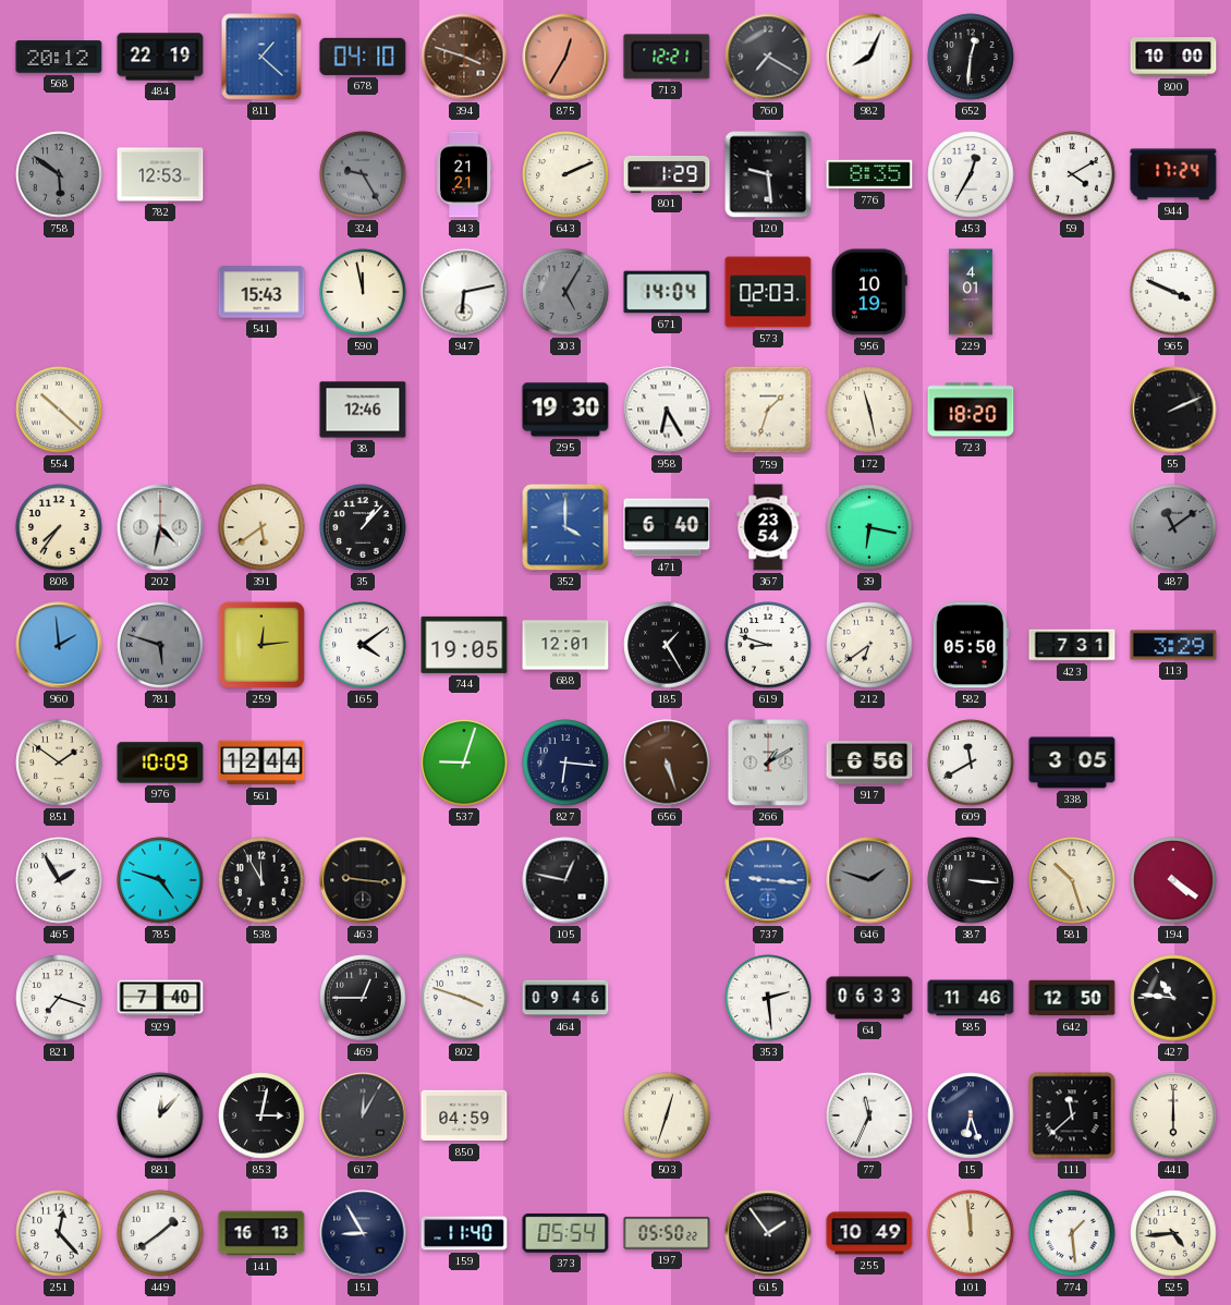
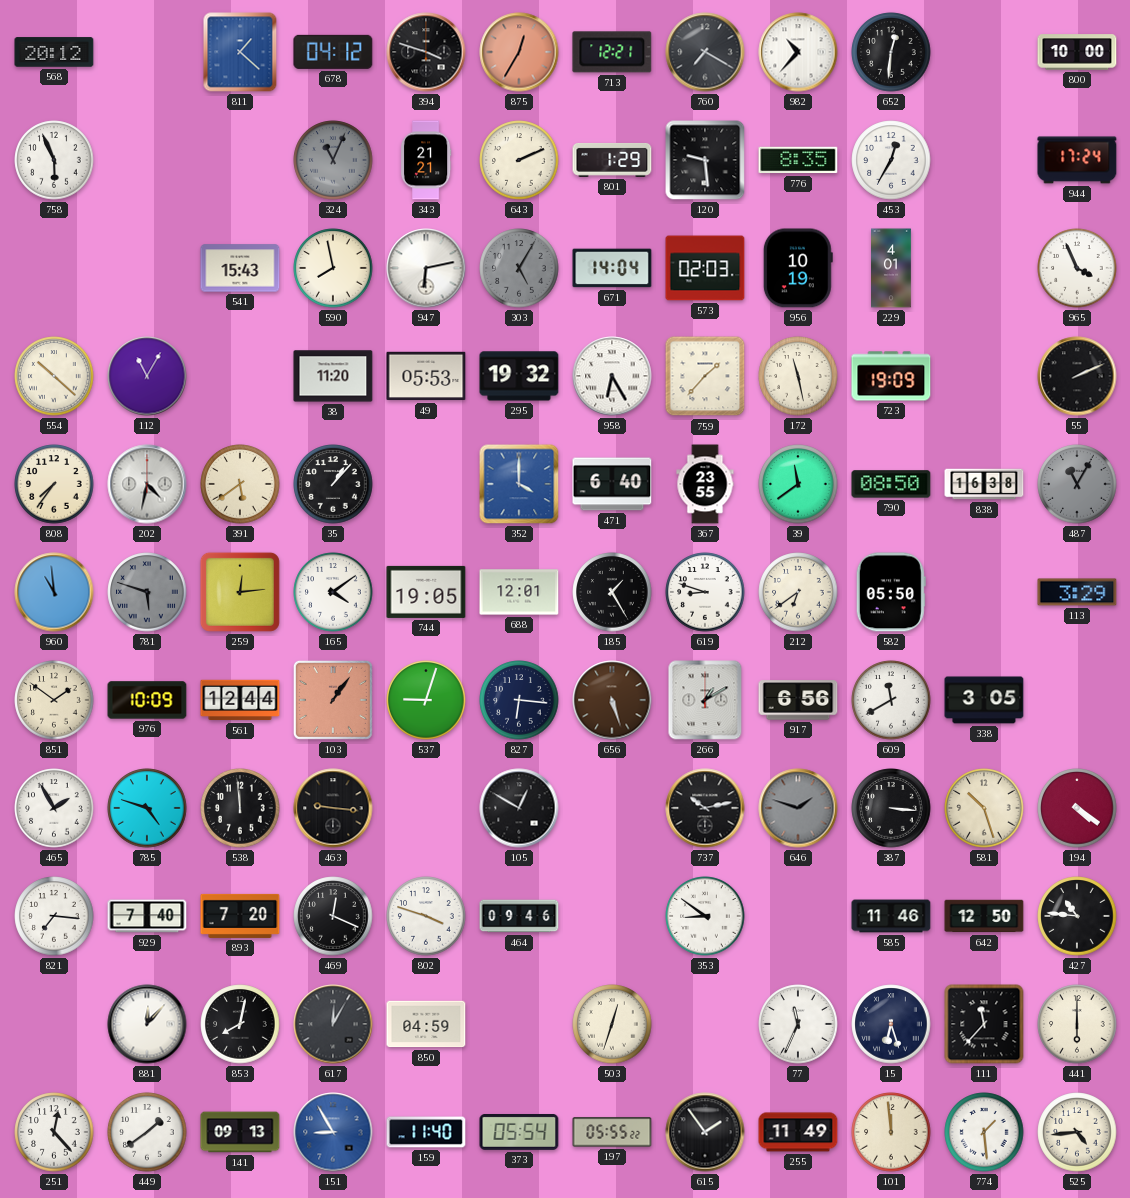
484: 22:19 -> none (160, 57)
678: 04:10 -> 04:12 (333, 52)
394 dial: brown -> black (426, 52)
982: 8:04 -> 10:37 (798, 52)
758: 5:51 -> 5:56 (54, 160)
758 dial: grey -> white (54, 160)
782: 12:53 -> none (160, 174)
324: 9:25 -> 11:04 (333, 160)
59: 4:10 -> none (1072, 174)
590: 11:58 -> 7:58 (333, 268)
965: 3:49 -> 3:56 (1077, 268)
112: none -> 11:05 (147, 376)
38: 12:46 -> 11:20 (333, 376)
49: none -> 05:53 (426, 376)
295: 19:30 -> 19:32 (519, 376)
759: 1:33 -> 1:37 (705, 376)
723: 18:20 -> 19:09 (891, 376)
367: 23:54 -> 23:55 (705, 484)
39: 6:17 -> 11:39 (798, 484)
790: none -> 08:50 (891, 484)
838: none -> 16:38 (984, 484)
487: 11:09 -> 11:05 (1077, 484)
960: 1:59 -> 10:59 (54, 592)
423: 7:31 -> none (1072, 645)
103: none -> 1:06 (333, 700)
538: 11:55 -> 11:59 (240, 808)
105: 12:47 -> 12:50 (519, 808)
737: 9:16 -> 10:13 (705, 808)
737 dial: blue -> black (705, 808)
821: 7:18 -> 7:16 (54, 916)
893: none -> 7:20 (240, 916)
469: 12:45 -> 12:19 (333, 916)
353: 2:29 -> 8:51 (705, 916)
64: 06:33 -> none (869, 998)
853: 3:02 -> 8:02 (240, 1024)
111: 11:38 -> 11:37 (984, 1024)
141: 16:13 -> 09:13 (240, 1132)
151 dial: navy -> blue (333, 1132)
197: 05:50 -> 05:55 (612, 1132)
255: 10:49 -> 11:49 (798, 1132)
